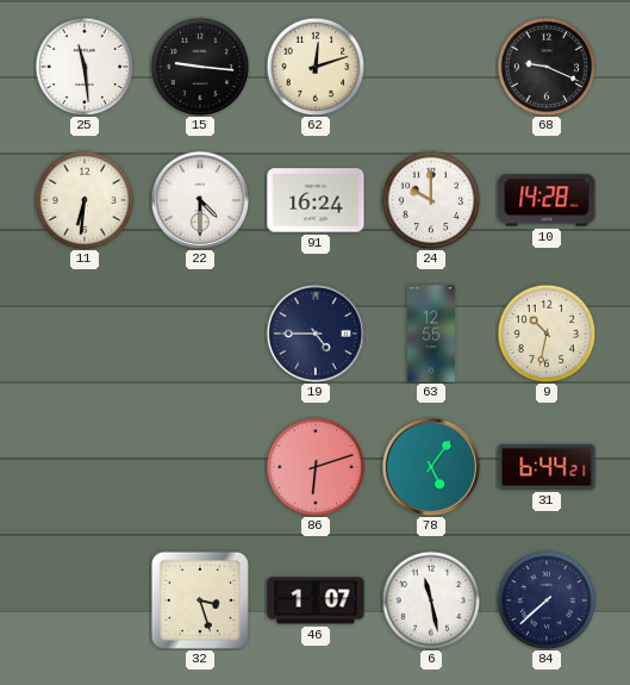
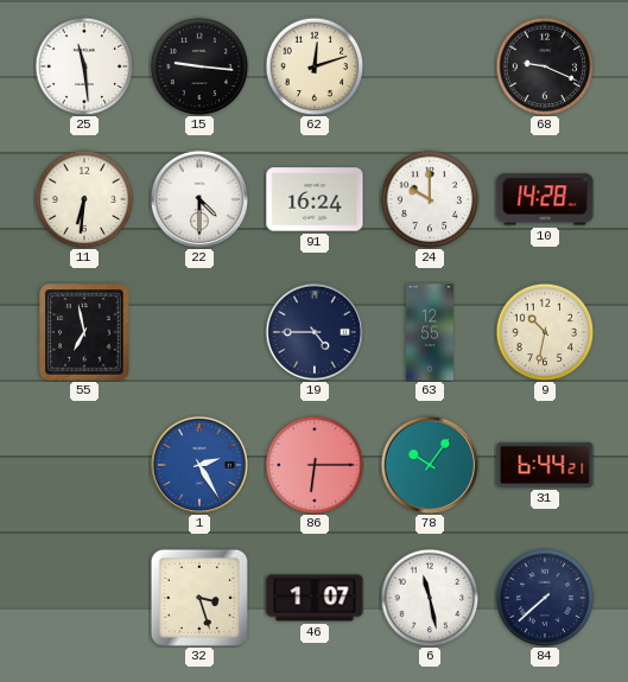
55: none -> 6:58 (84, 332)
1: none -> 2:25 (199, 465)
86: 6:12 -> 6:15 (315, 465)
78: 5:06 -> 10:06 (430, 465)
